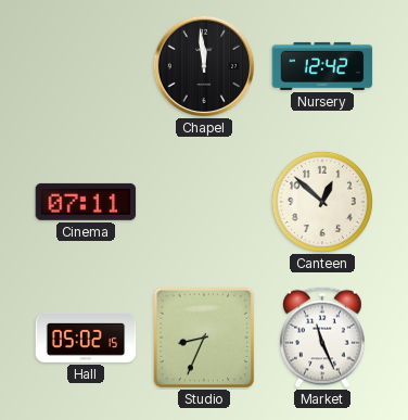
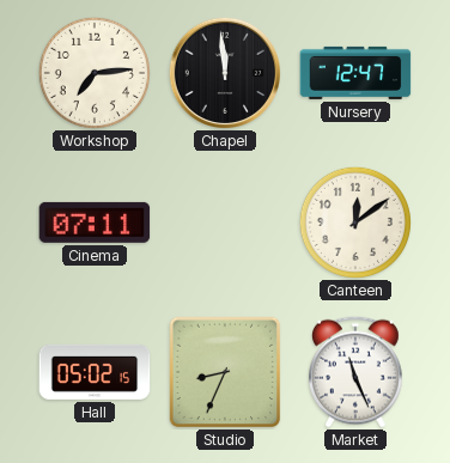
Workshop: none -> 7:14 (95, 73)
Nursery: 12:42 -> 12:47 (355, 73)
Canteen: 12:52 -> 12:09 (355, 223)
